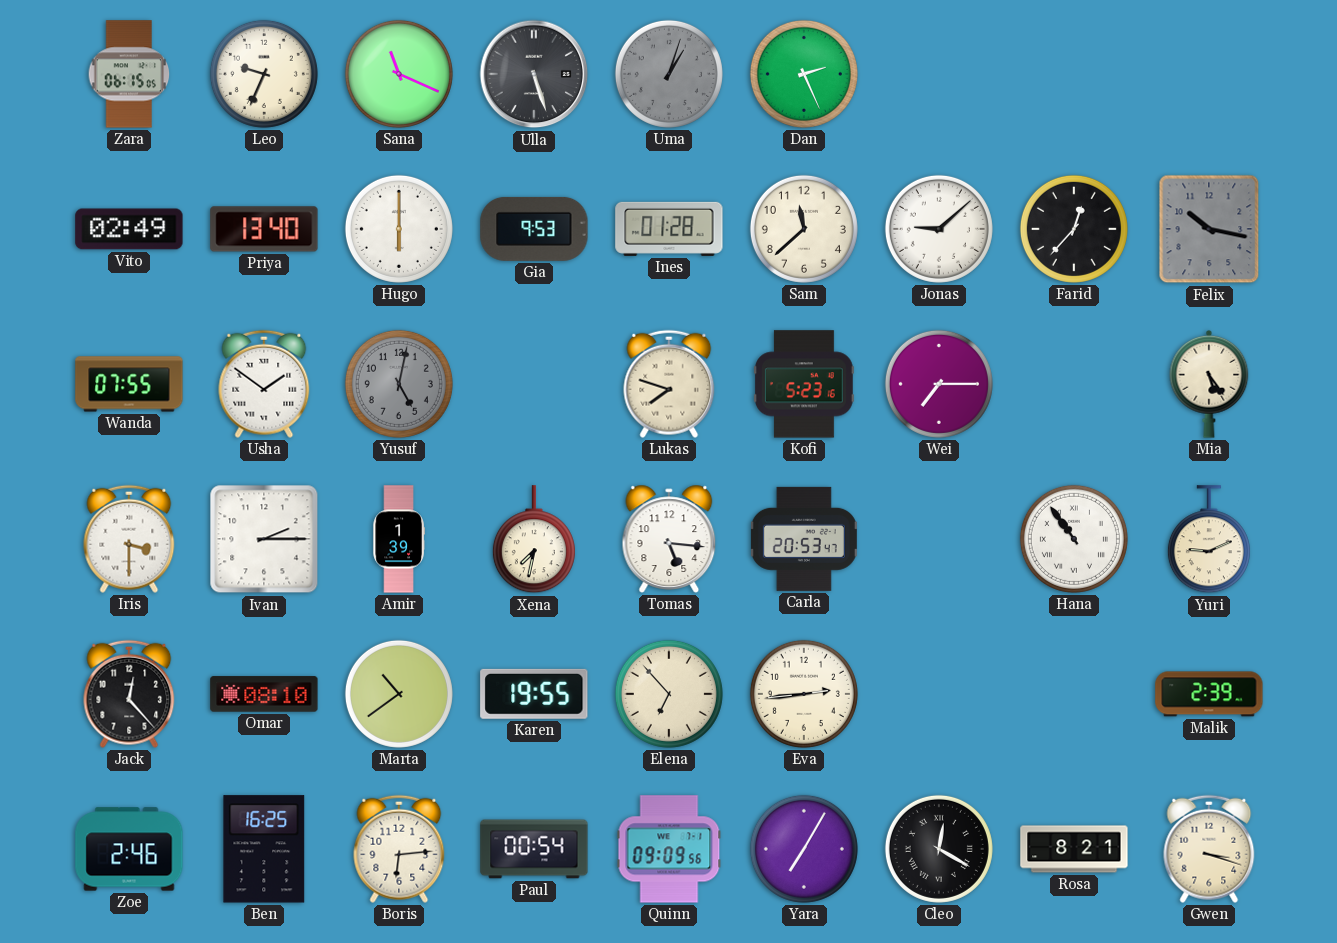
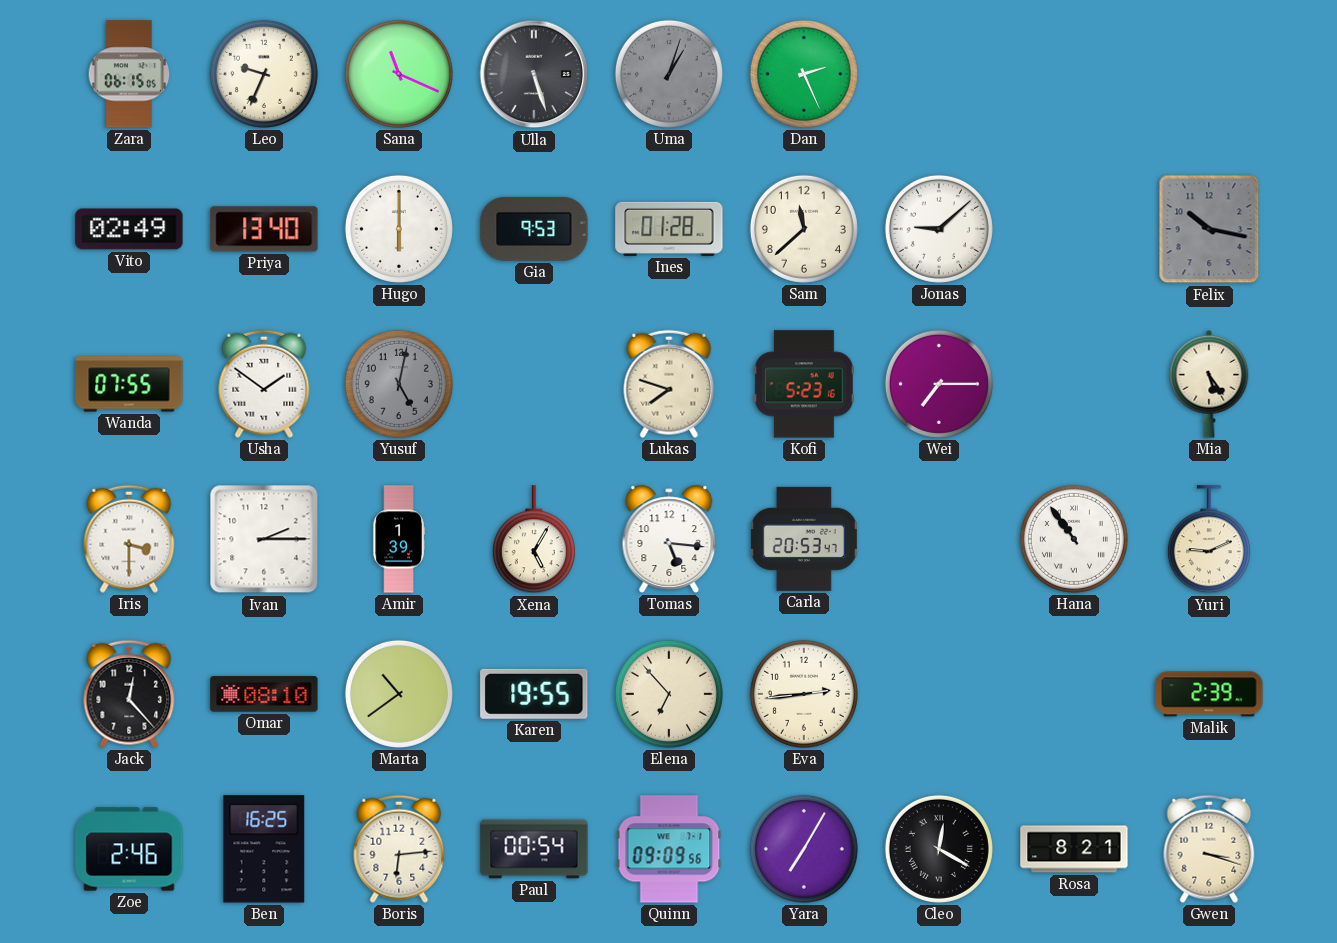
Farid: 12:37 -> none (1074, 229)
Xena: 7:32 -> 5:05 (534, 540)
